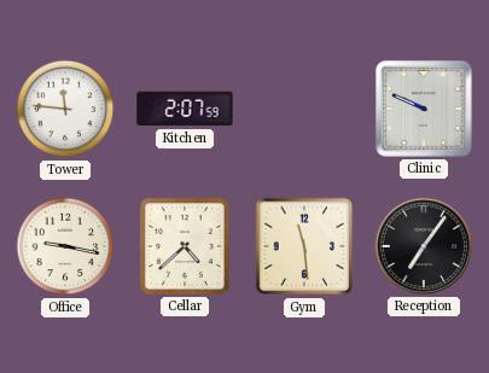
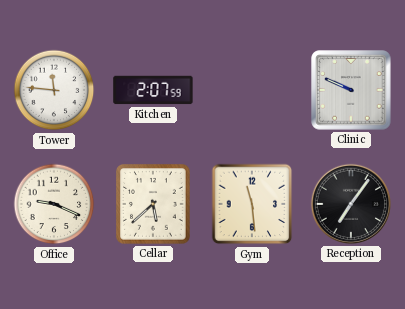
Office: 9:17 -> 9:19 (54, 204)
Cellar: 4:38 -> 5:38 (154, 205)
